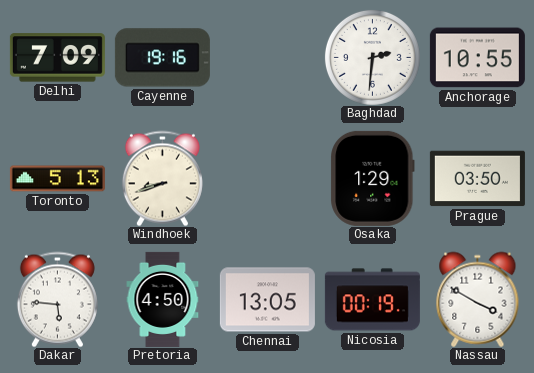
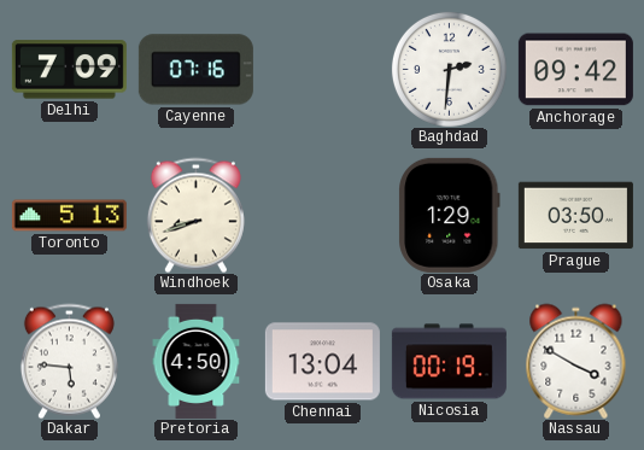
Cayenne: 19:16 -> 07:16 (195, 70)
Anchorage: 10:55 -> 09:42 (575, 70)
Chennai: 13:05 -> 13:04 (322, 362)
